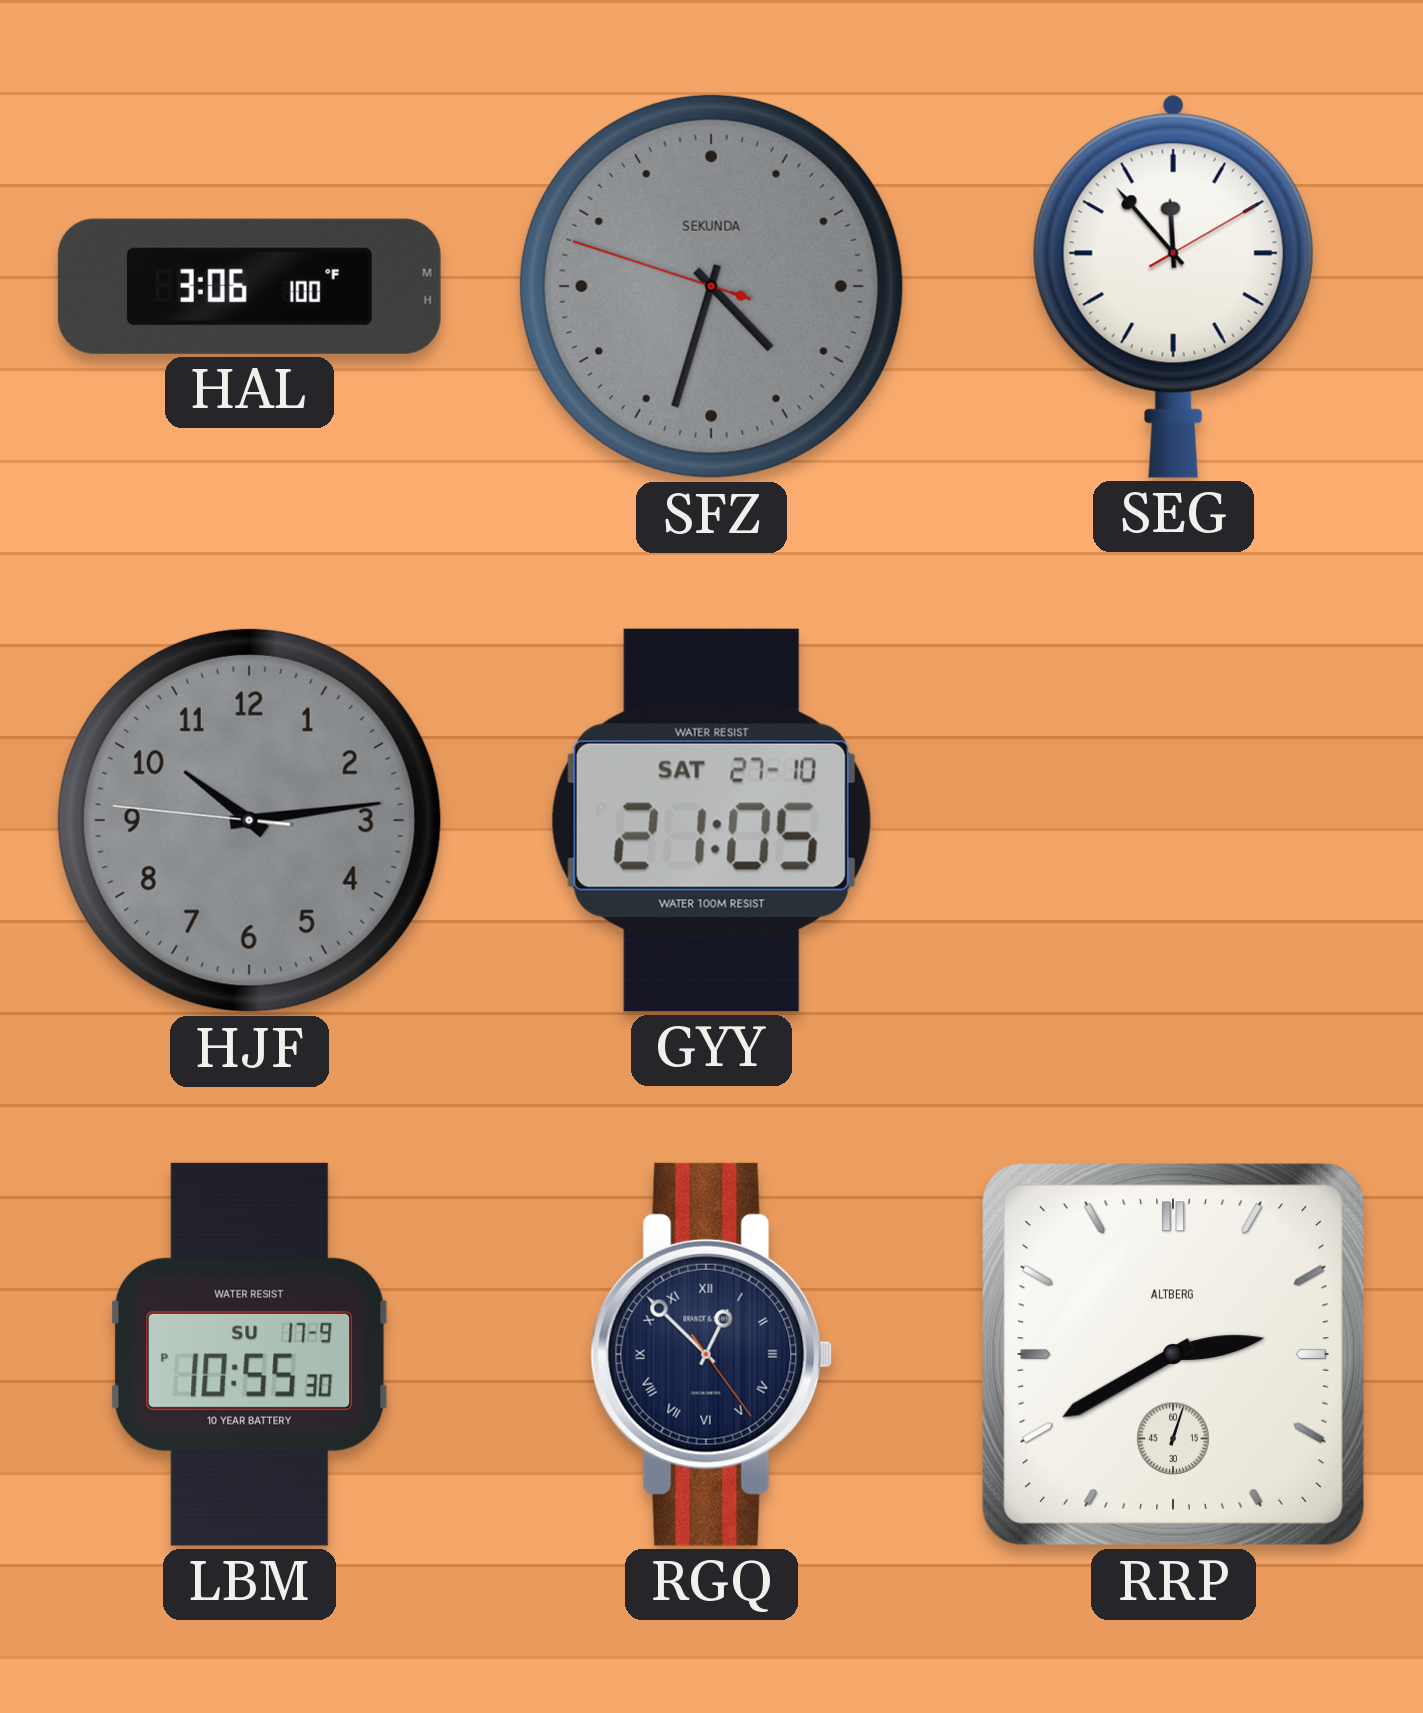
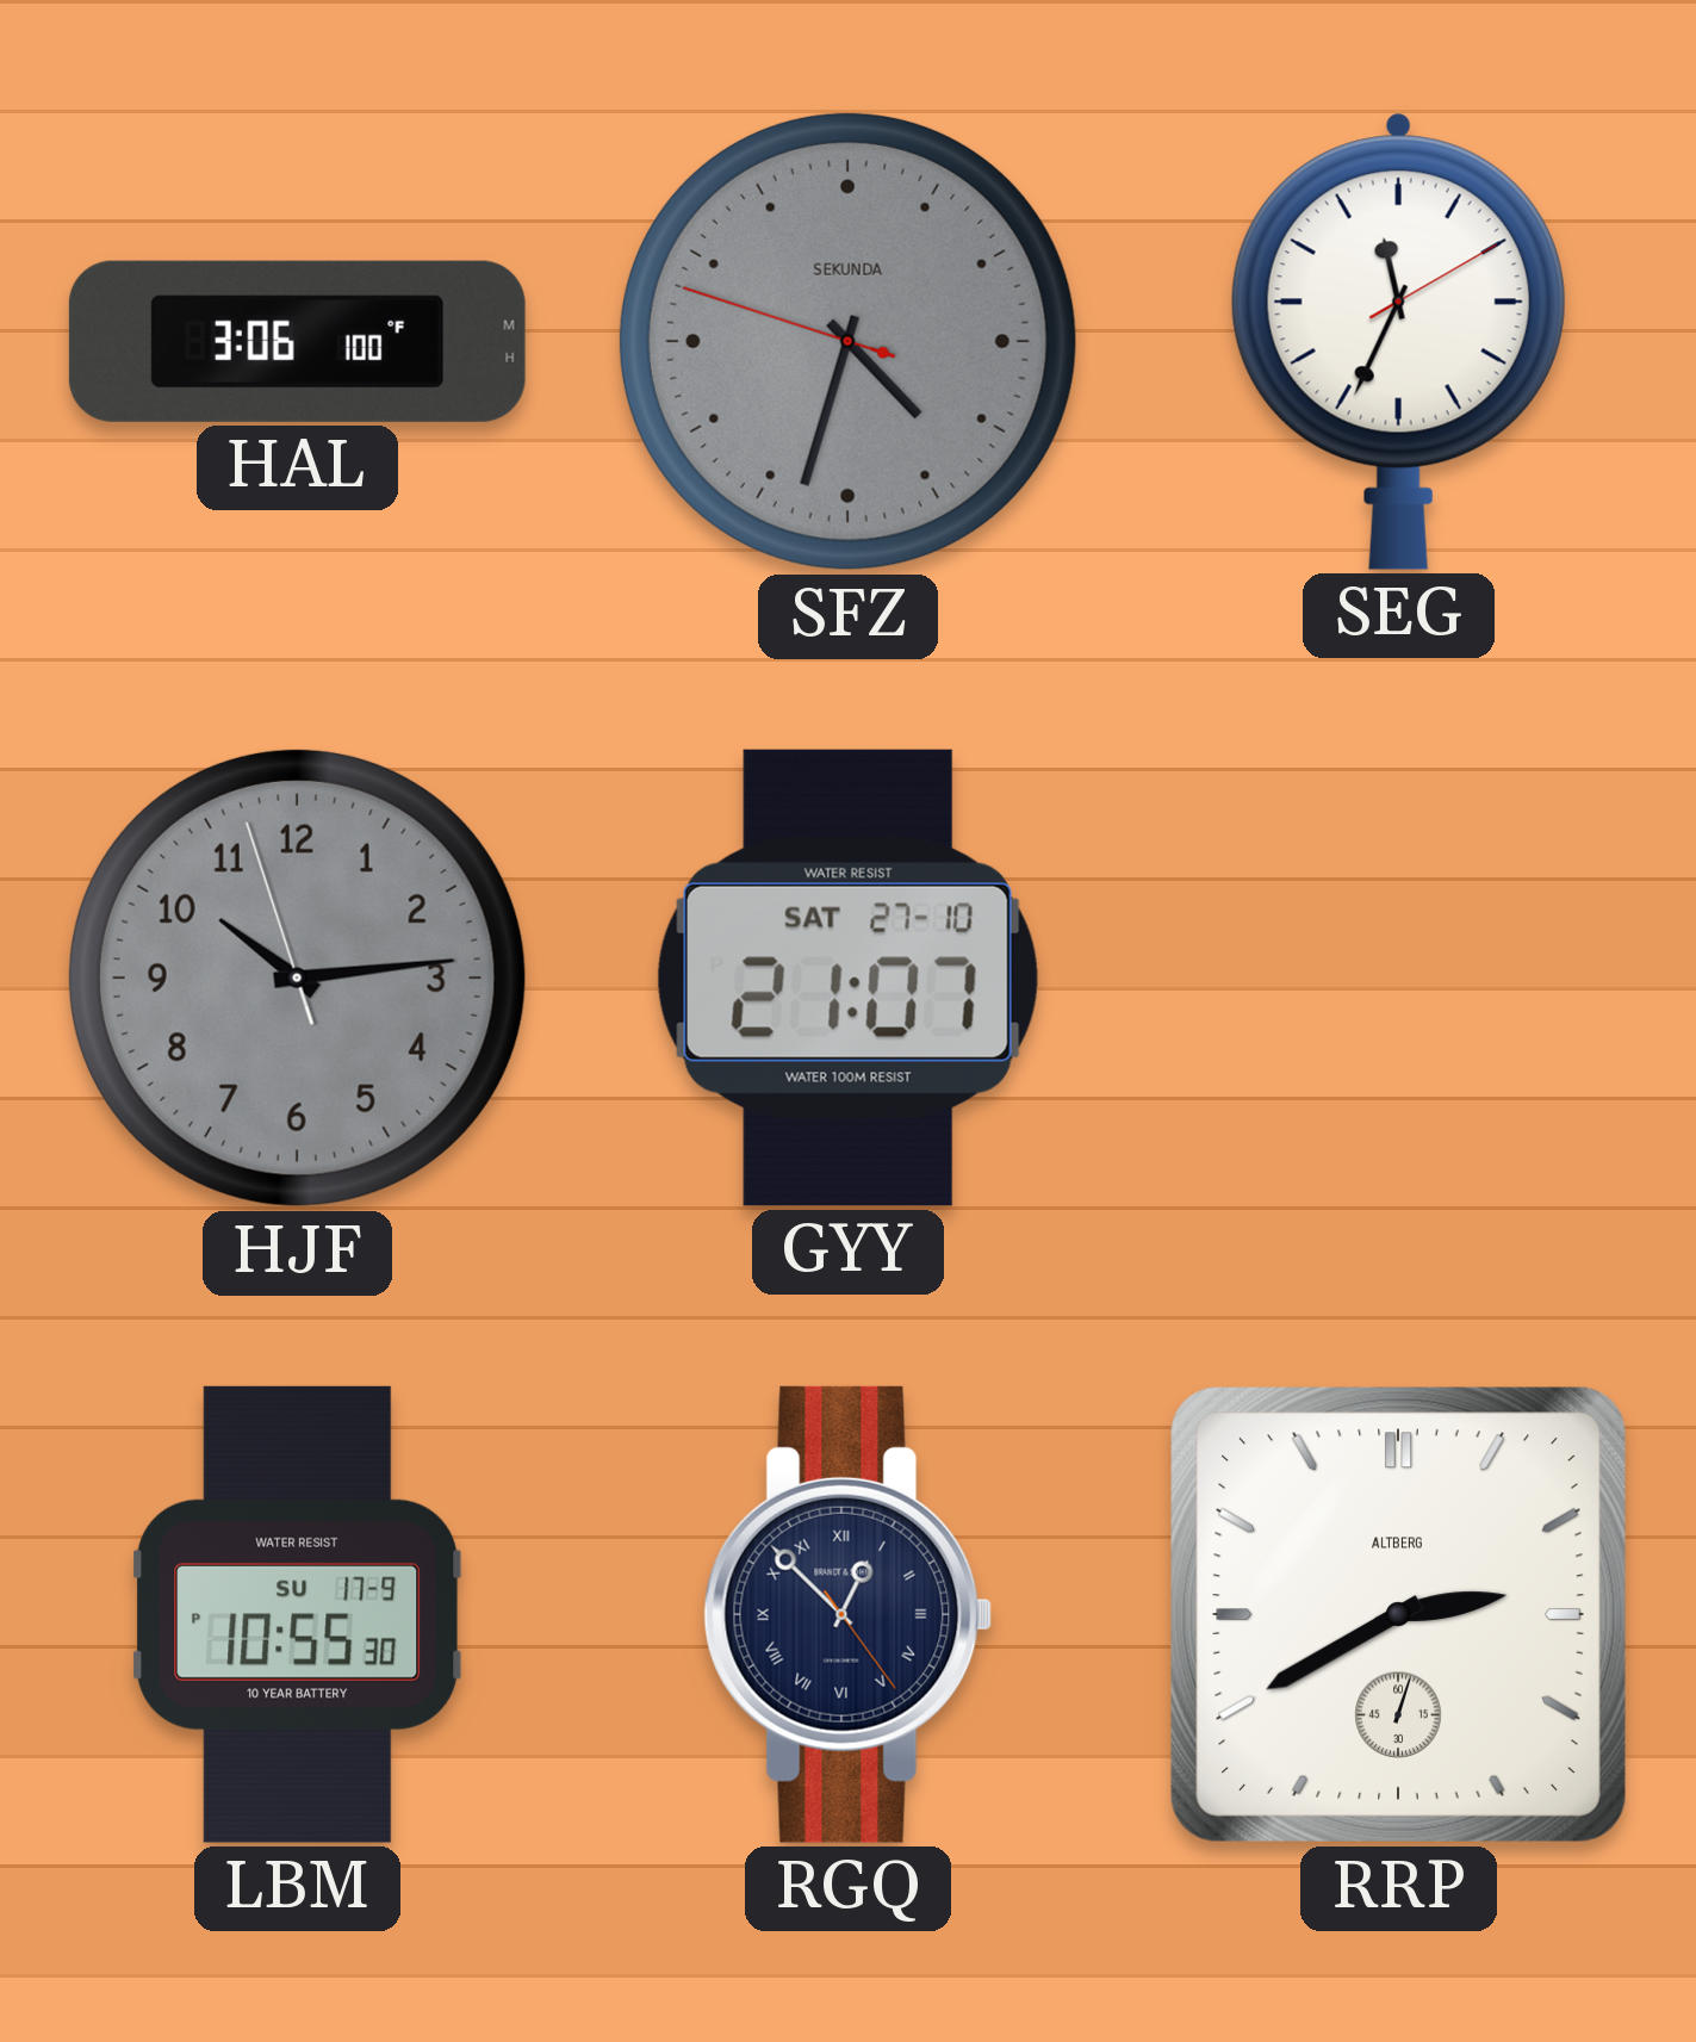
SEG: 11:53 -> 11:34 (1398, 341)
HJF: 10:13:46 -> 10:13:57 (297, 977)
GYY: 21:05 -> 21:07 (847, 977)
